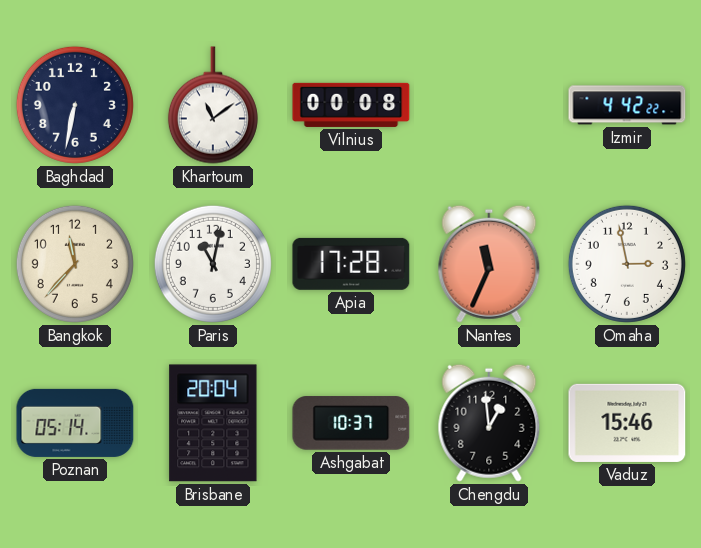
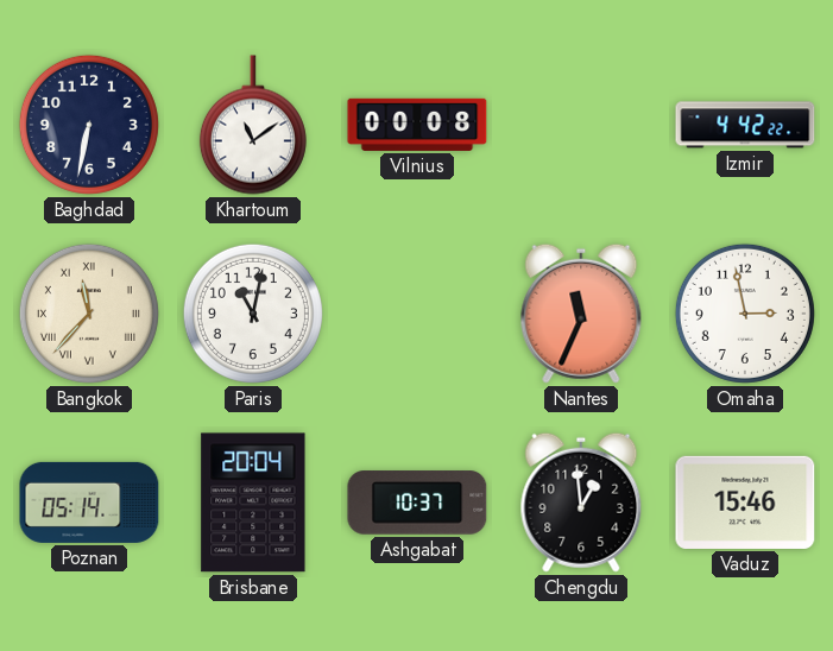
Bangkok numerals: Arabic -> Roman (89, 314)
Apia: 17:28 -> none (351, 264)
